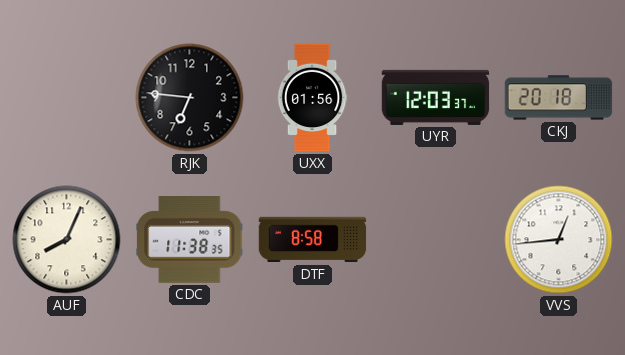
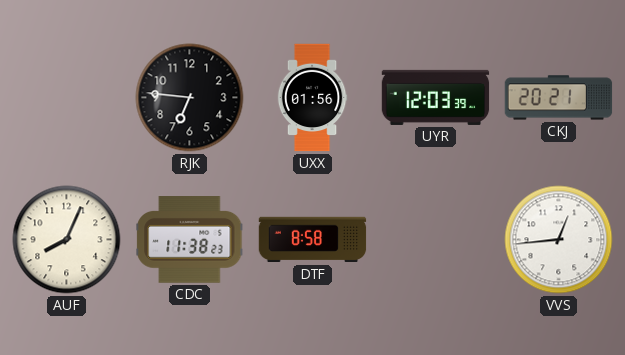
UYR: 12:03:37 -> 12:03:39 (436, 97)
CKJ: 20:18 -> 20:21 (559, 98)
CDC: 11:38:35 -> 11:38:23 (190, 240)
